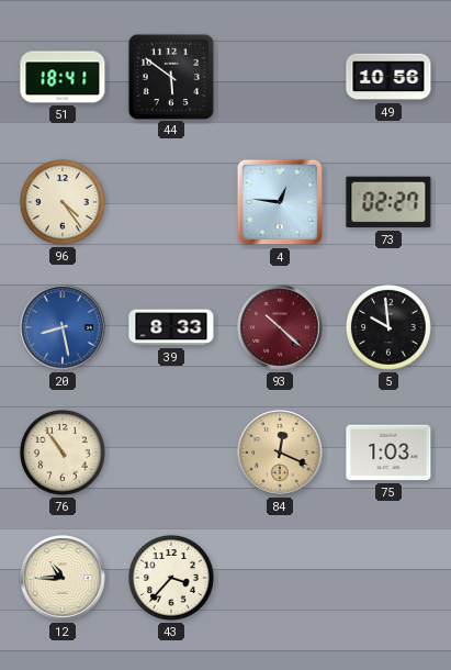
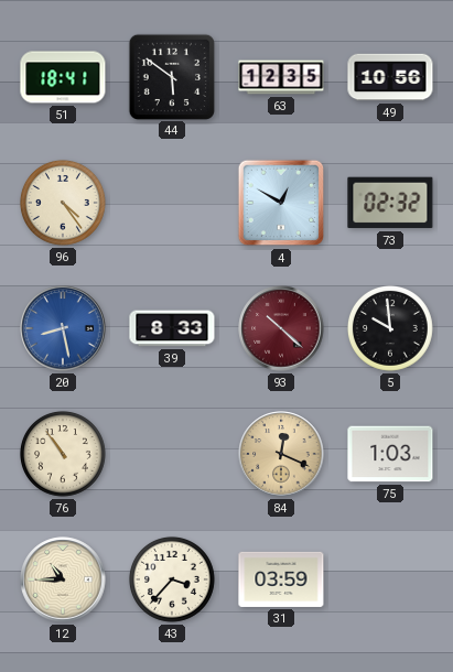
63: none -> 12:35 (281, 77)
4: 12:46 -> 12:50 (281, 203)
73: 02:27 -> 02:32 (390, 203)
31: none -> 03:59 (281, 579)
